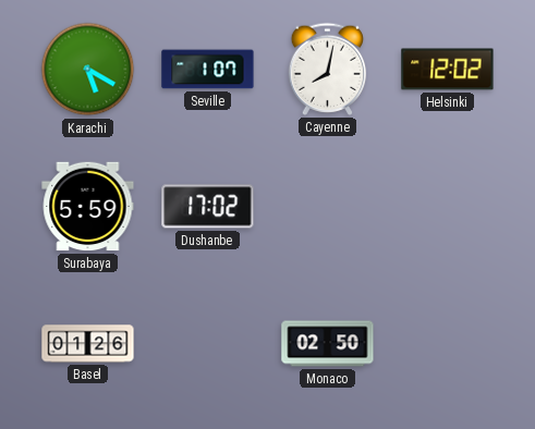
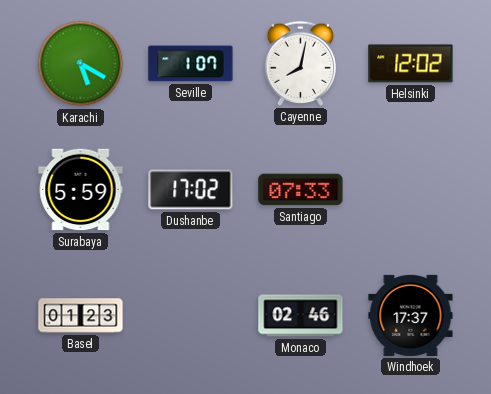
Santiago: none -> 07:33 (301, 190)
Basel: 01:26 -> 01:23 (81, 316)
Monaco: 02:50 -> 02:46 (301, 316)
Windhoek: none -> 17:37 (411, 315)
